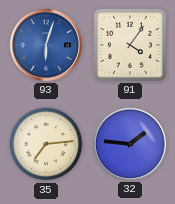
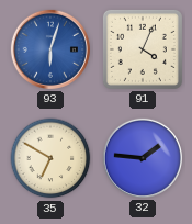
91: 4:06 -> 4:04 (143, 49)
35: 7:14 -> 6:50 (50, 158)
